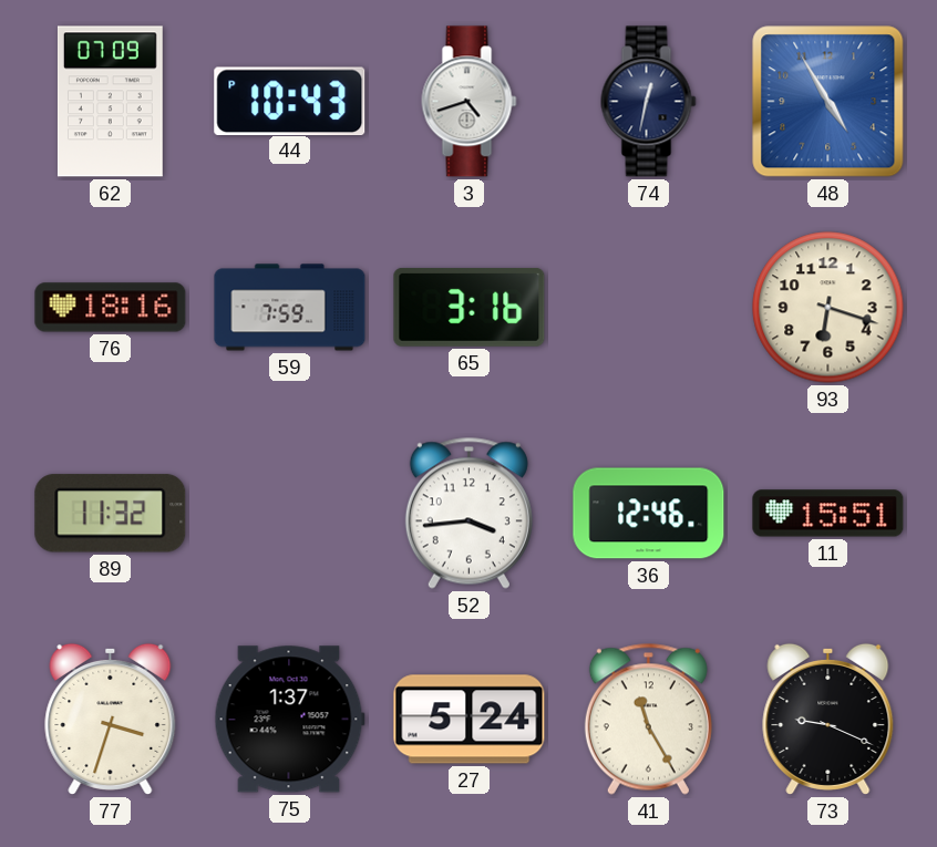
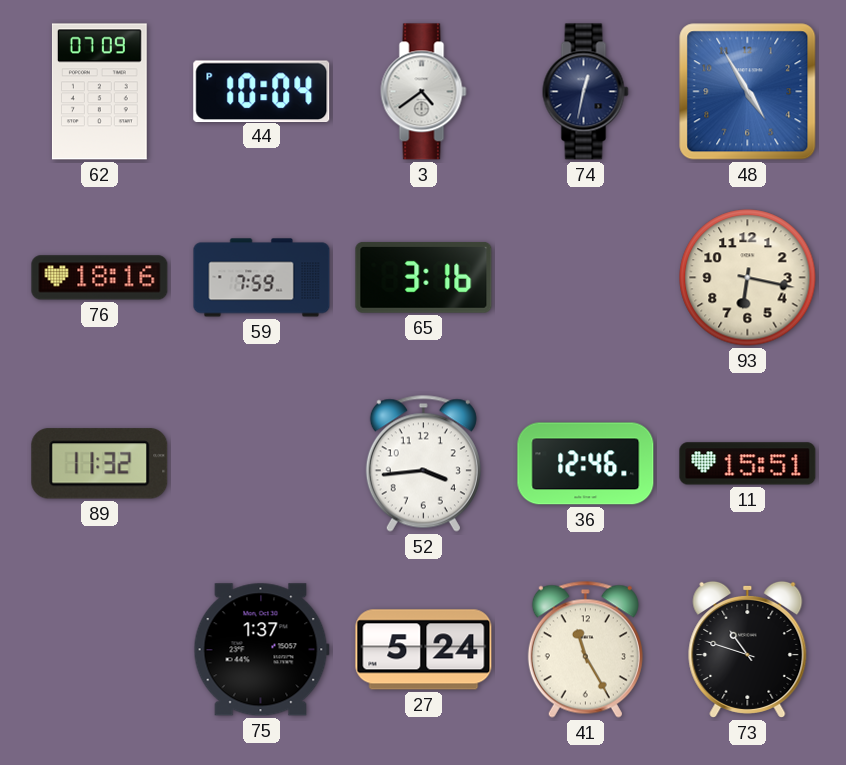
44: 10:43 -> 10:04 (262, 91)
3: 4:42 -> 4:39 (424, 92)
93: 6:18 -> 6:17 (748, 278)
77: 3:33 -> none (111, 719)
73: 9:19 -> 10:48 (748, 649)
